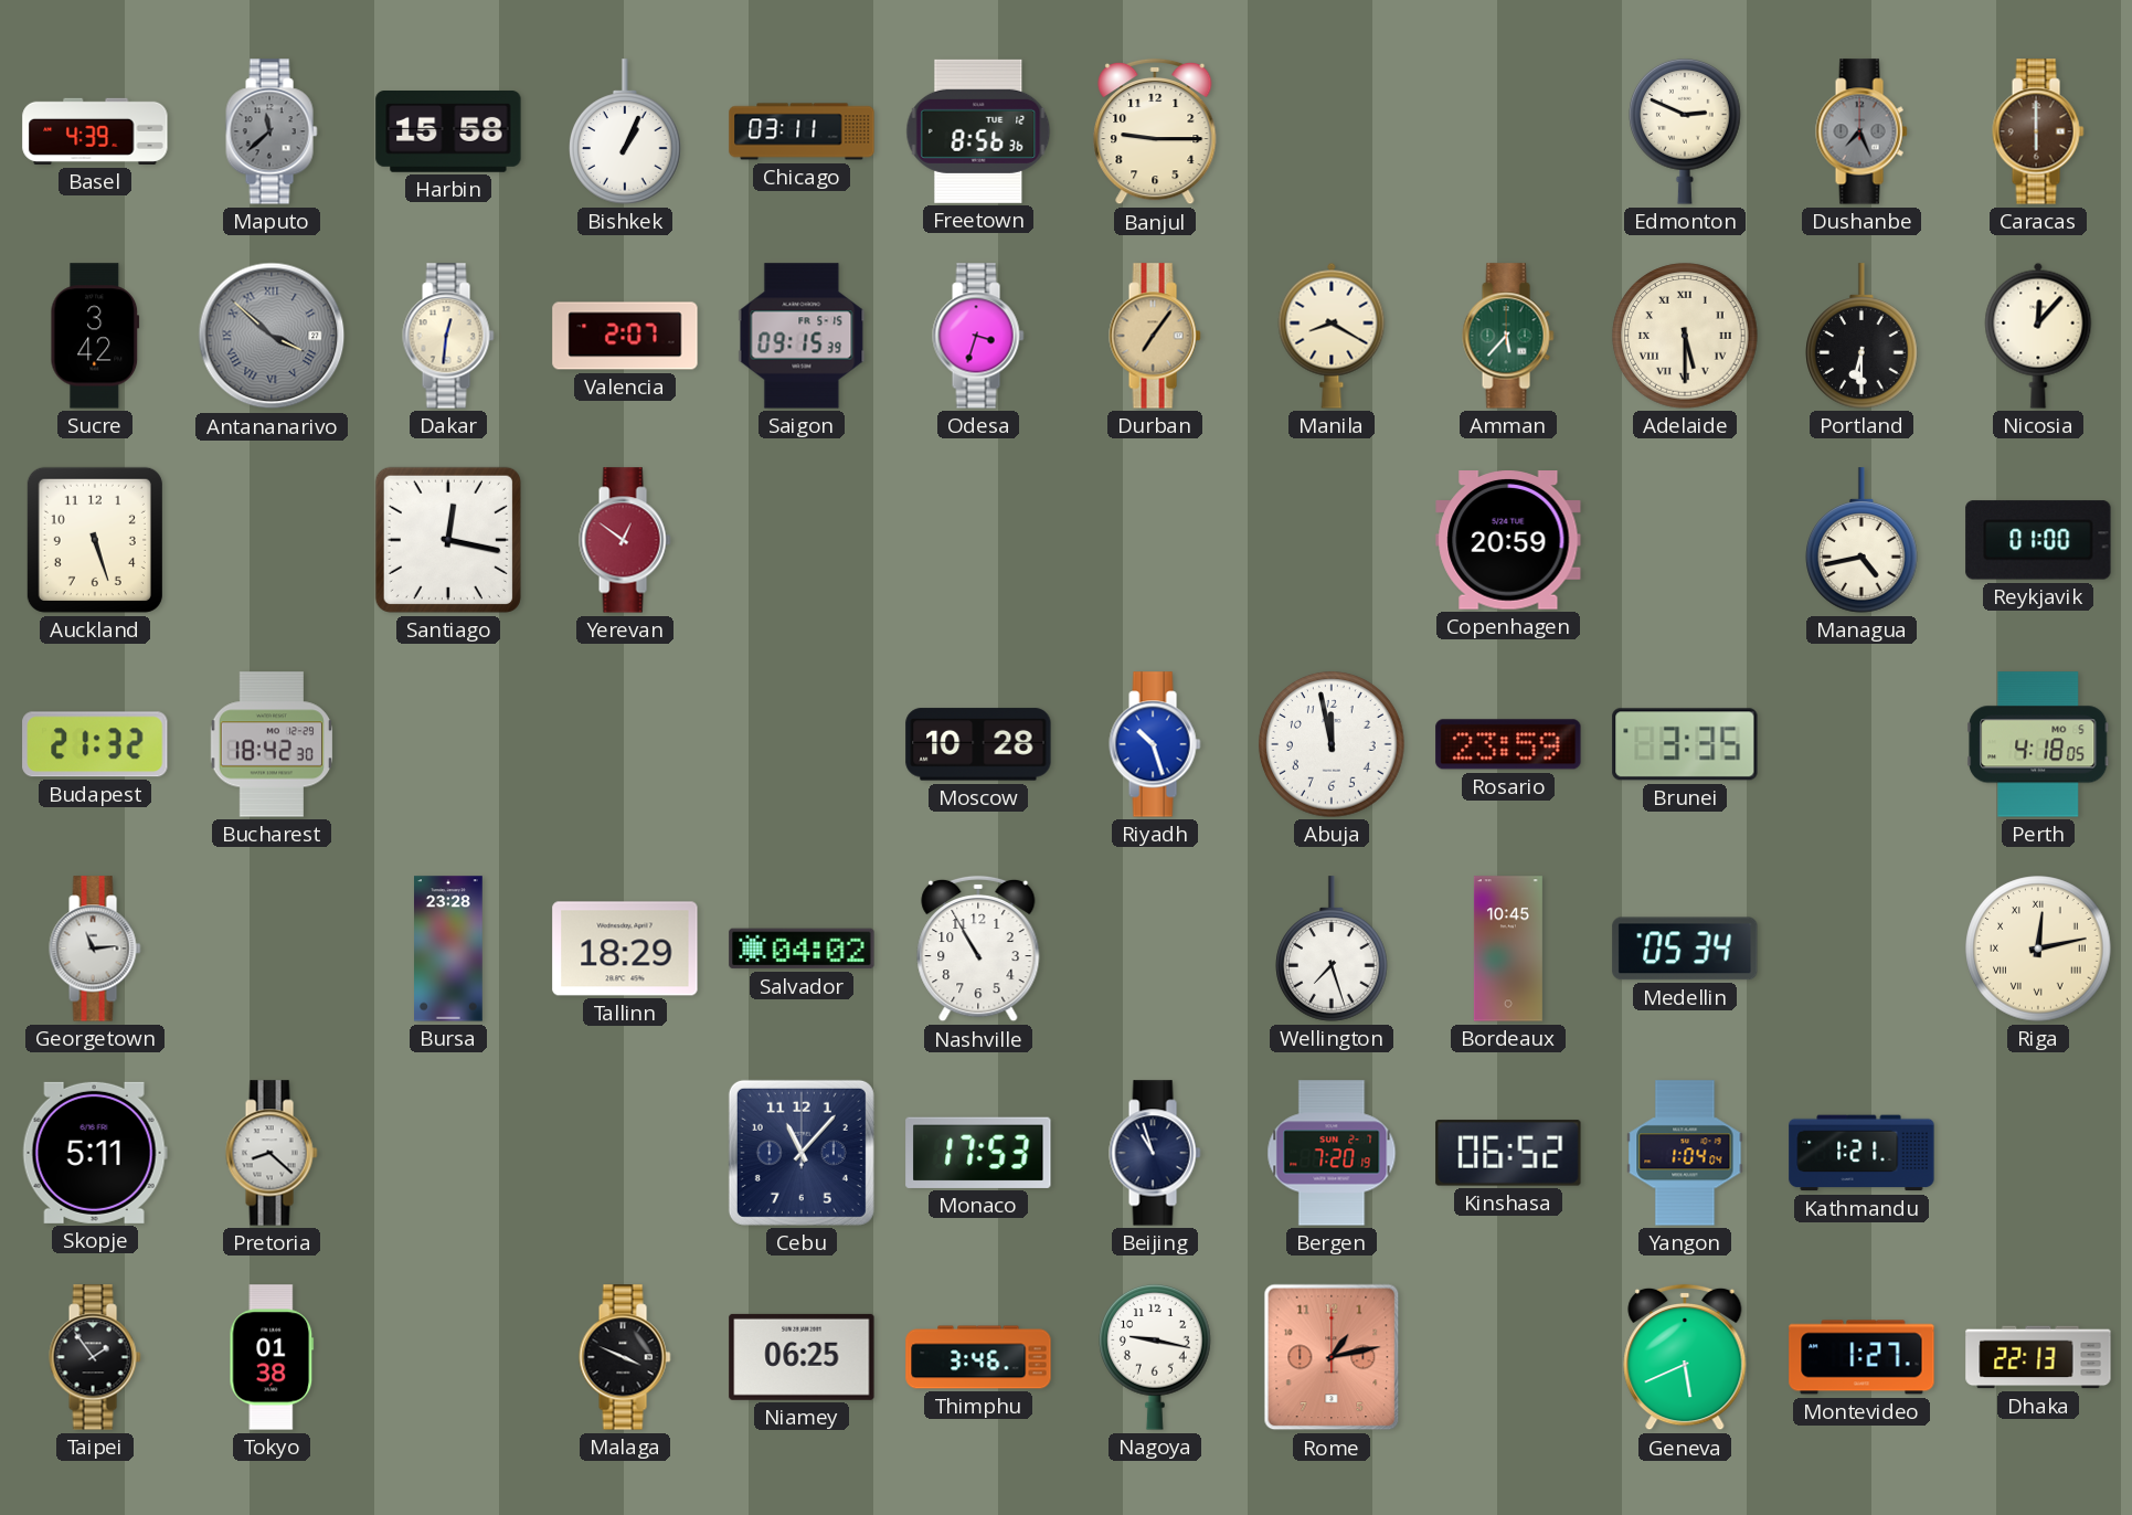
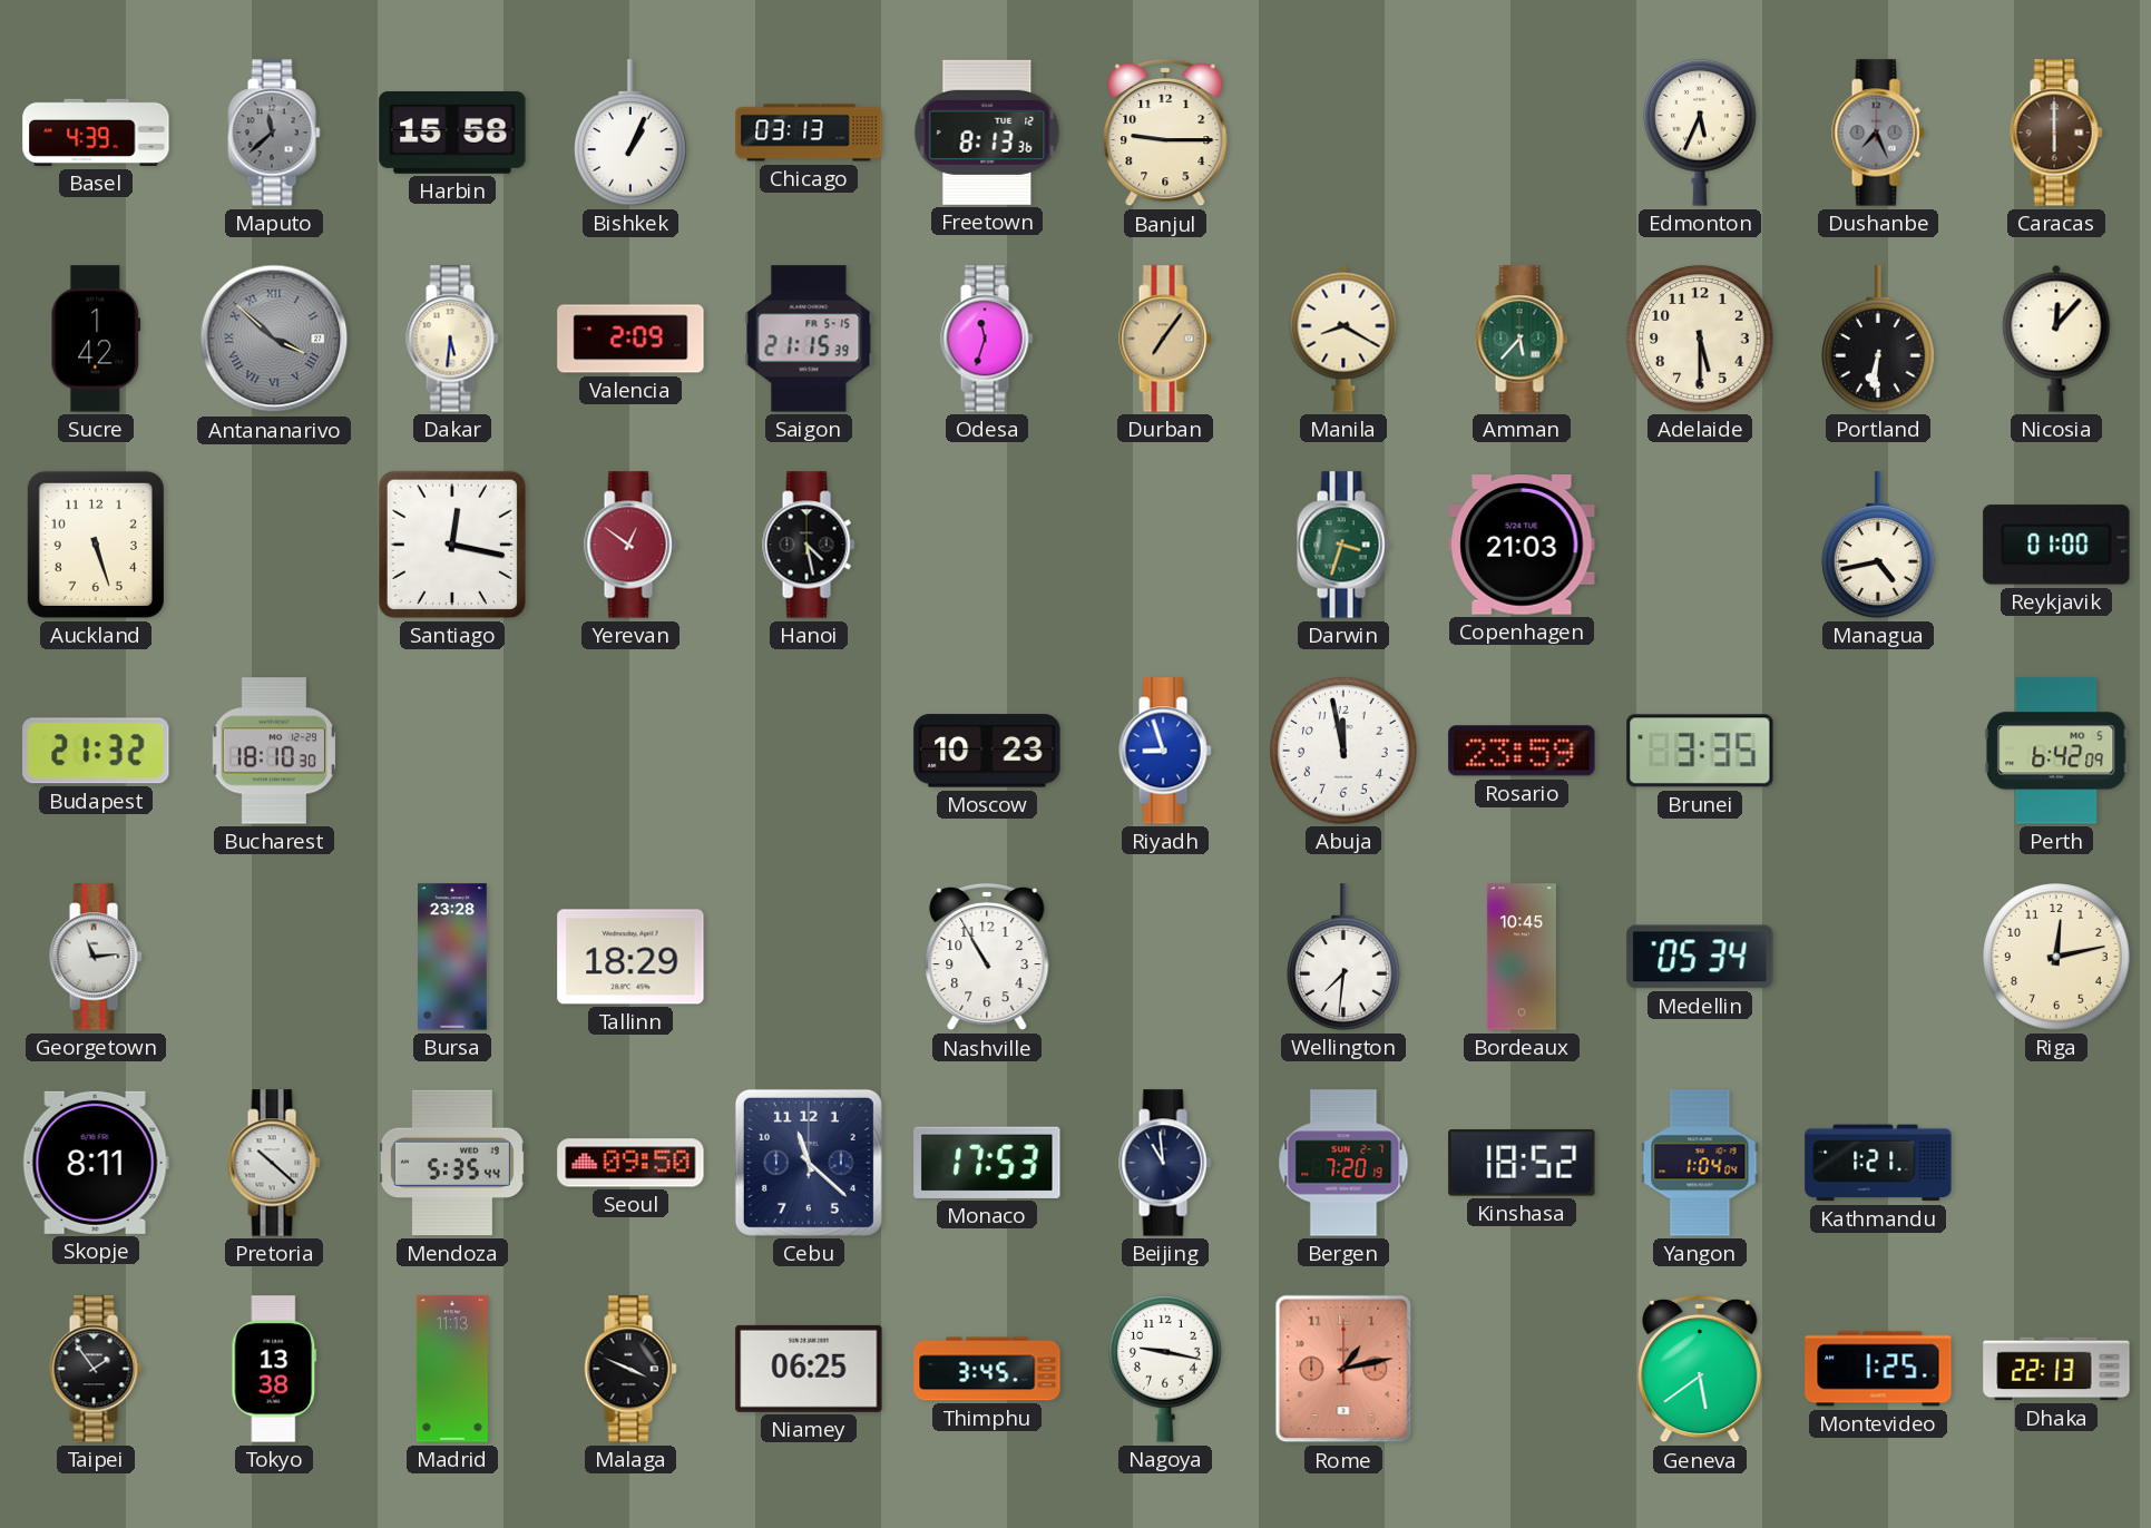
Chicago: 03:11 -> 03:13 (809, 133)
Freetown: 8:56 -> 8:13 (987, 133)
Edmonton: 2:49 -> 5:34 (1700, 133)
Sucre: 3:42 -> 1:42 (96, 339)
Dakar: 12:31 -> 5:31 (452, 339)
Valencia: 2:07 -> 2:09 (630, 339)
Saigon: 09:15 -> 21:15 (809, 339)
Odesa: 3:33 -> 11:33 (987, 339)
Adelaide numerals: Roman -> Arabic (1700, 339)
Portland: 6:30 -> 6:31 (1878, 339)
Hanoi: none -> 4:28 (809, 545)
Darwin: none -> 3:33 (1343, 545)
Copenhagen: 20:59 -> 21:03 (1522, 546)
Bucharest: 18:42 -> 18:10 (274, 751)
Moscow: 10:28 -> 10:23 (987, 751)
Riyadh: 10:27 -> 8:57 (1165, 751)
Perth: 4:18 -> 6:42 (2056, 751)
Salvador: 04:02 -> none (802, 949)
Wellington: 7:27 -> 7:31 (1343, 957)
Riga numerals: Roman -> Arabic (2056, 957)
Skopje: 5:11 -> 8:11 (96, 1163)
Pretoria: 8:22 -> 10:22 (274, 1163)
Mendoza: none -> 5:35 (452, 1163)
Seoul: none -> 09:50 (630, 1163)
Cebu: 11:07 -> 11:22 (809, 1163)
Beijing: 10:57 -> 10:59 (1165, 1163)
Kinshasa: 06:52 -> 18:52 (1522, 1163)
Tokyo: 01:38 -> 13:38 (274, 1369)
Madrid: none -> 11:13 (452, 1369)
Thimphu: 3:46 -> 3:45 (987, 1369)
Geneva: 5:41 -> 5:39 (1700, 1369)
Montevideo: 1:27 -> 1:25 (1878, 1369)
